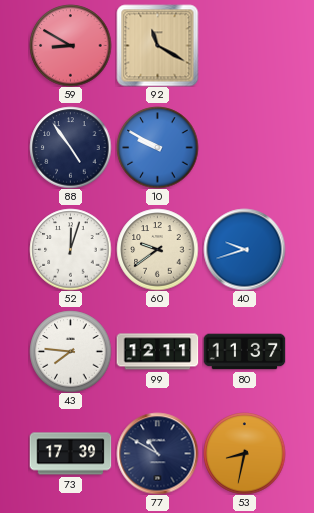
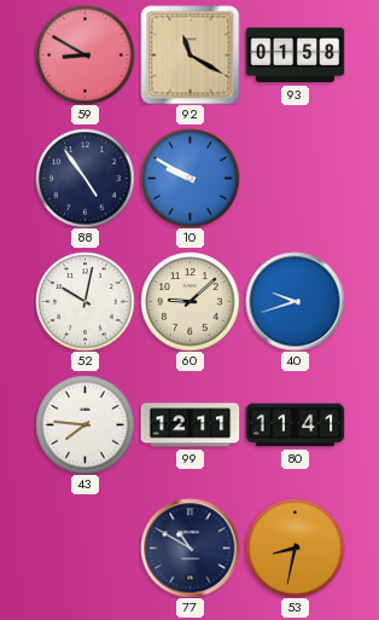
93: none -> 01:58 (295, 56)
52: 12:03 -> 10:02 (84, 301)
60: 9:39 -> 9:08 (189, 301)
80: 11:37 -> 11:41 (295, 425)
73: 17:39 -> none (70, 454)
